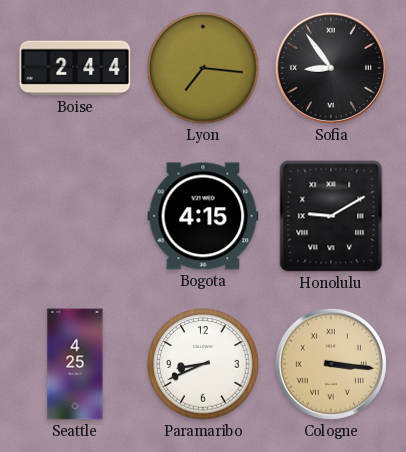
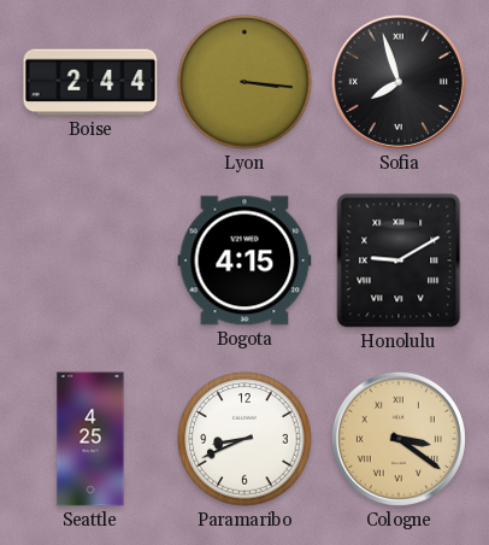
Lyon: 7:16 -> 3:16 (244, 82)
Sofia: 8:54 -> 7:57 (399, 82)
Cologne: 3:16 -> 3:21 (399, 439)
